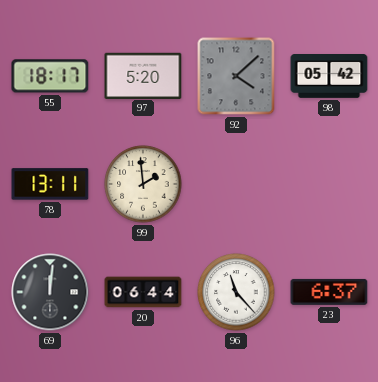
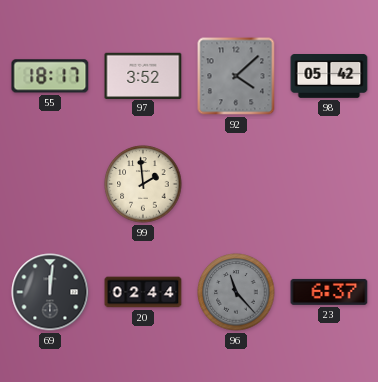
97: 5:20 -> 3:52 (143, 75)
78: 13:11 -> none (50, 184)
20: 06:44 -> 02:44 (143, 292)
96 dial: white -> grey (236, 292)
